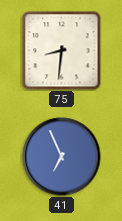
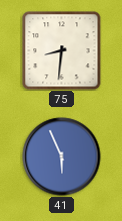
41: 6:56 -> 5:56 (62, 157)
